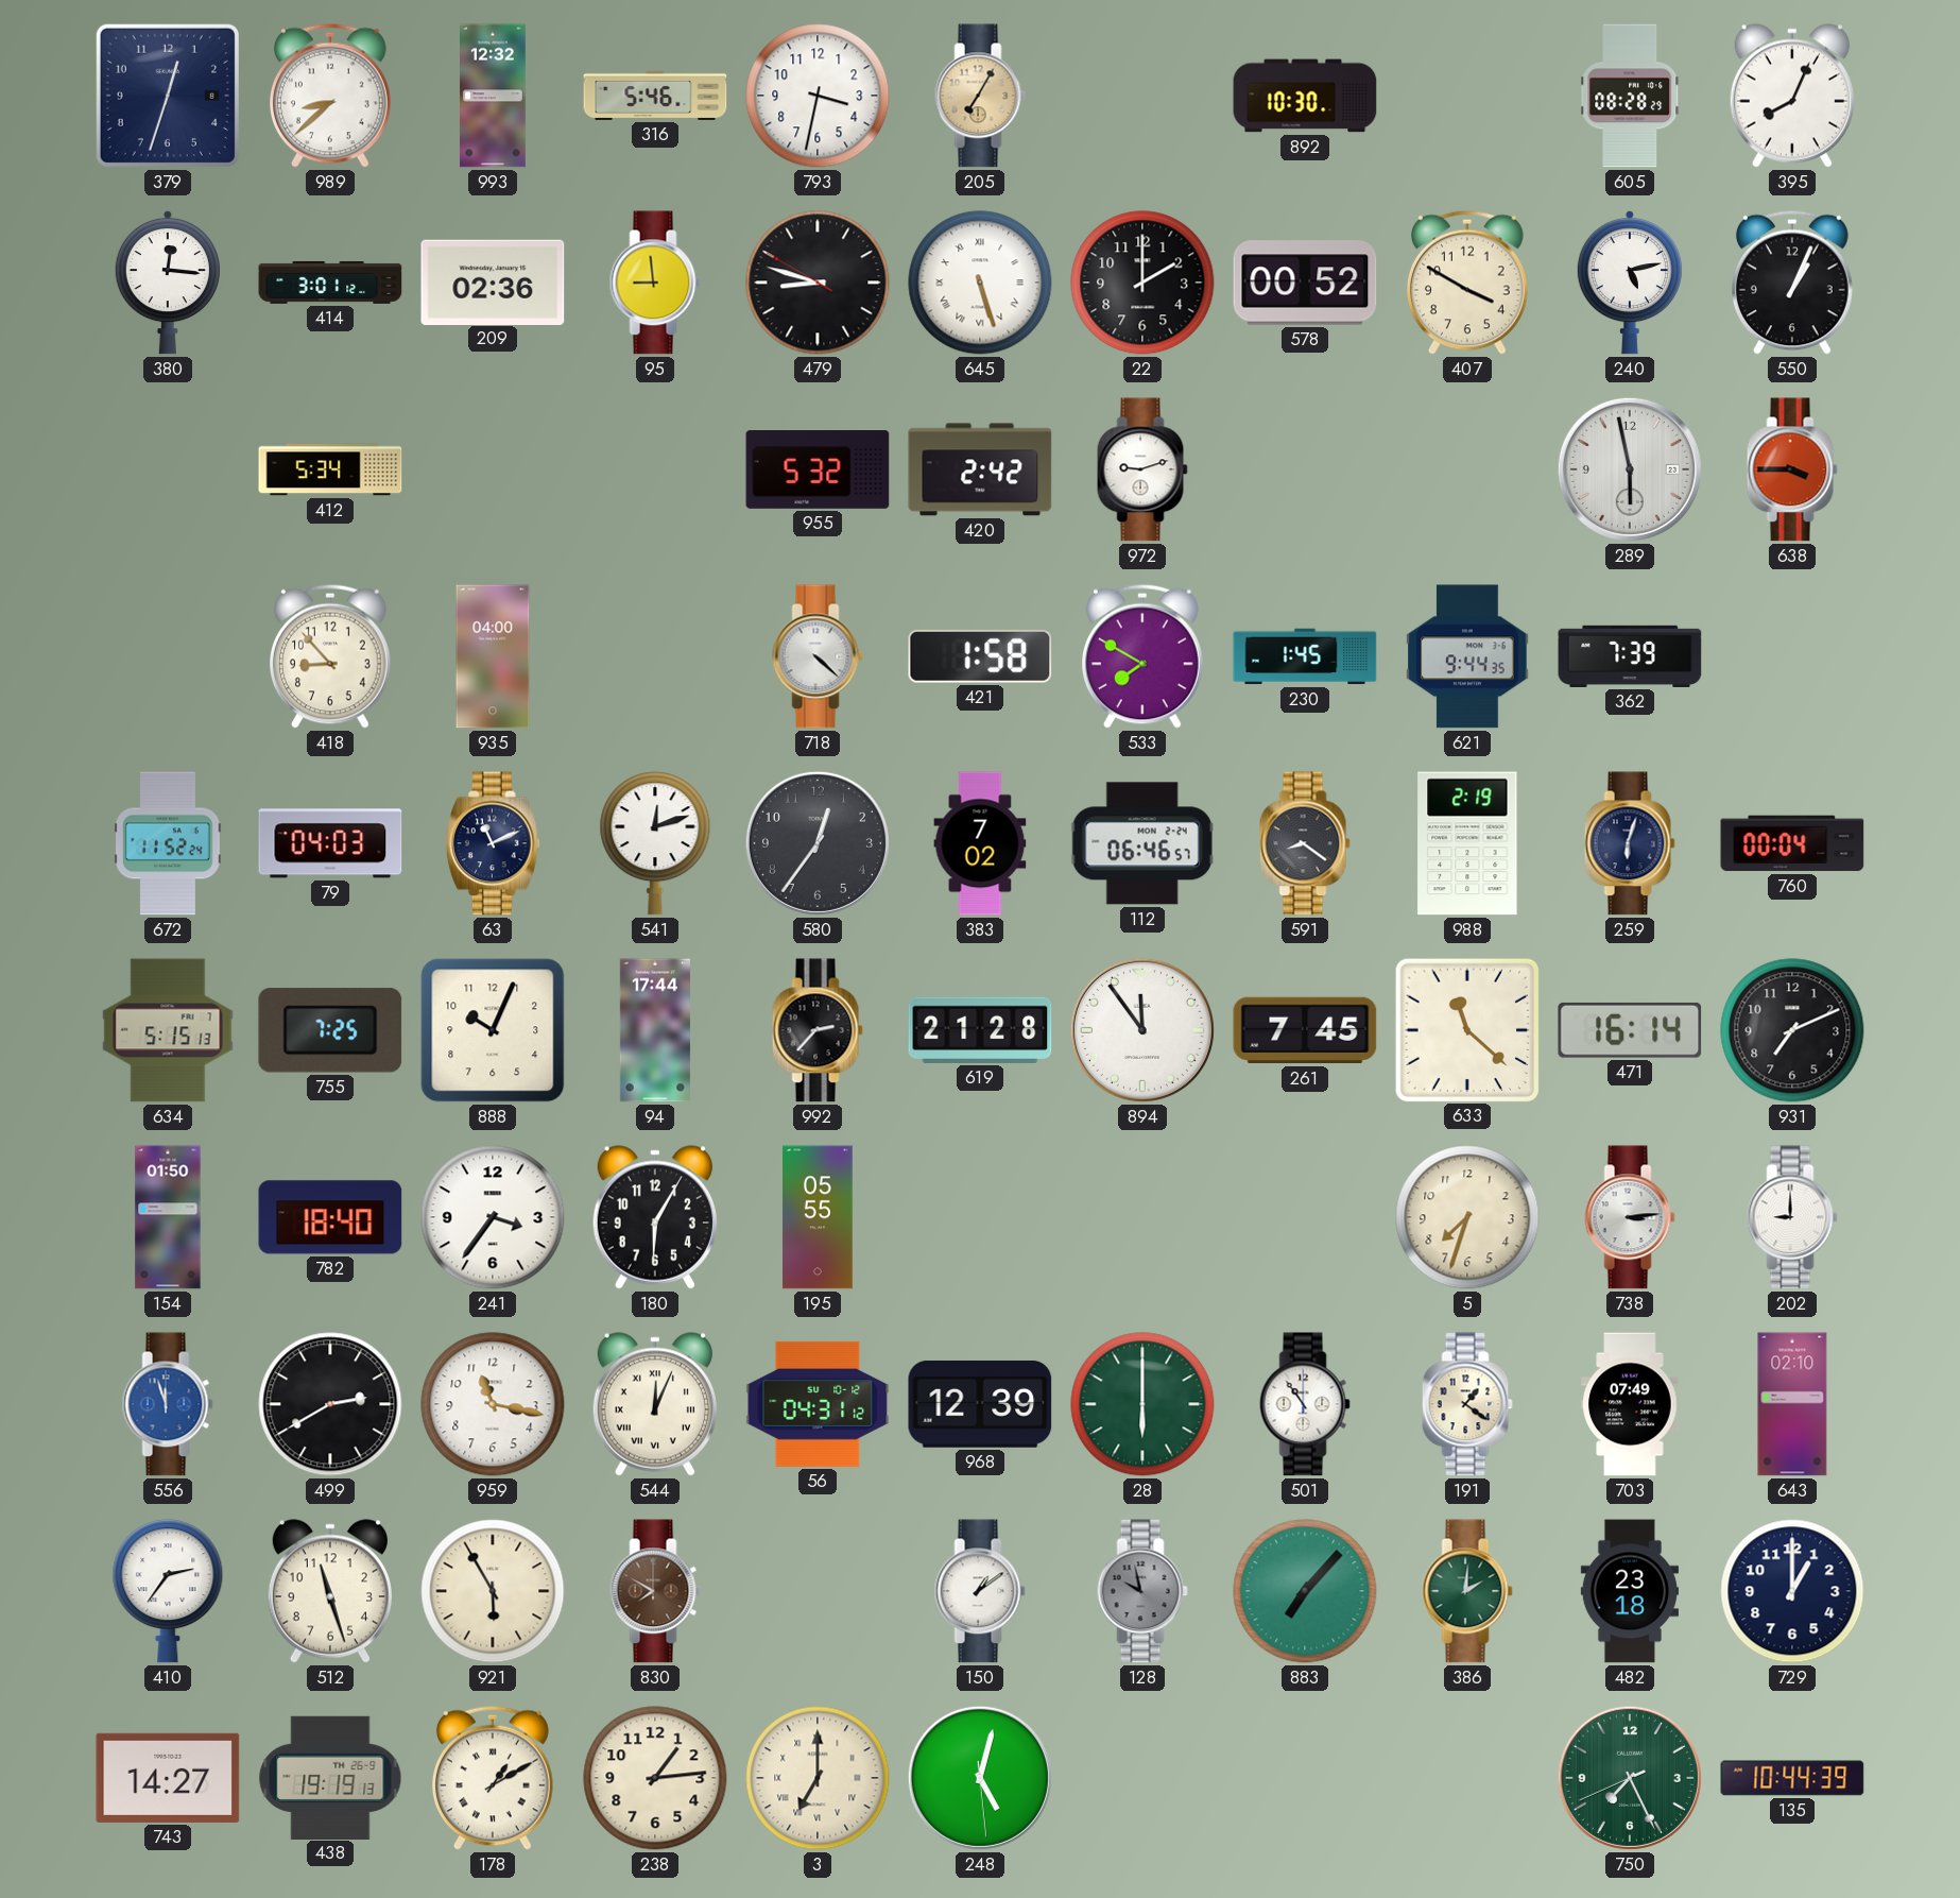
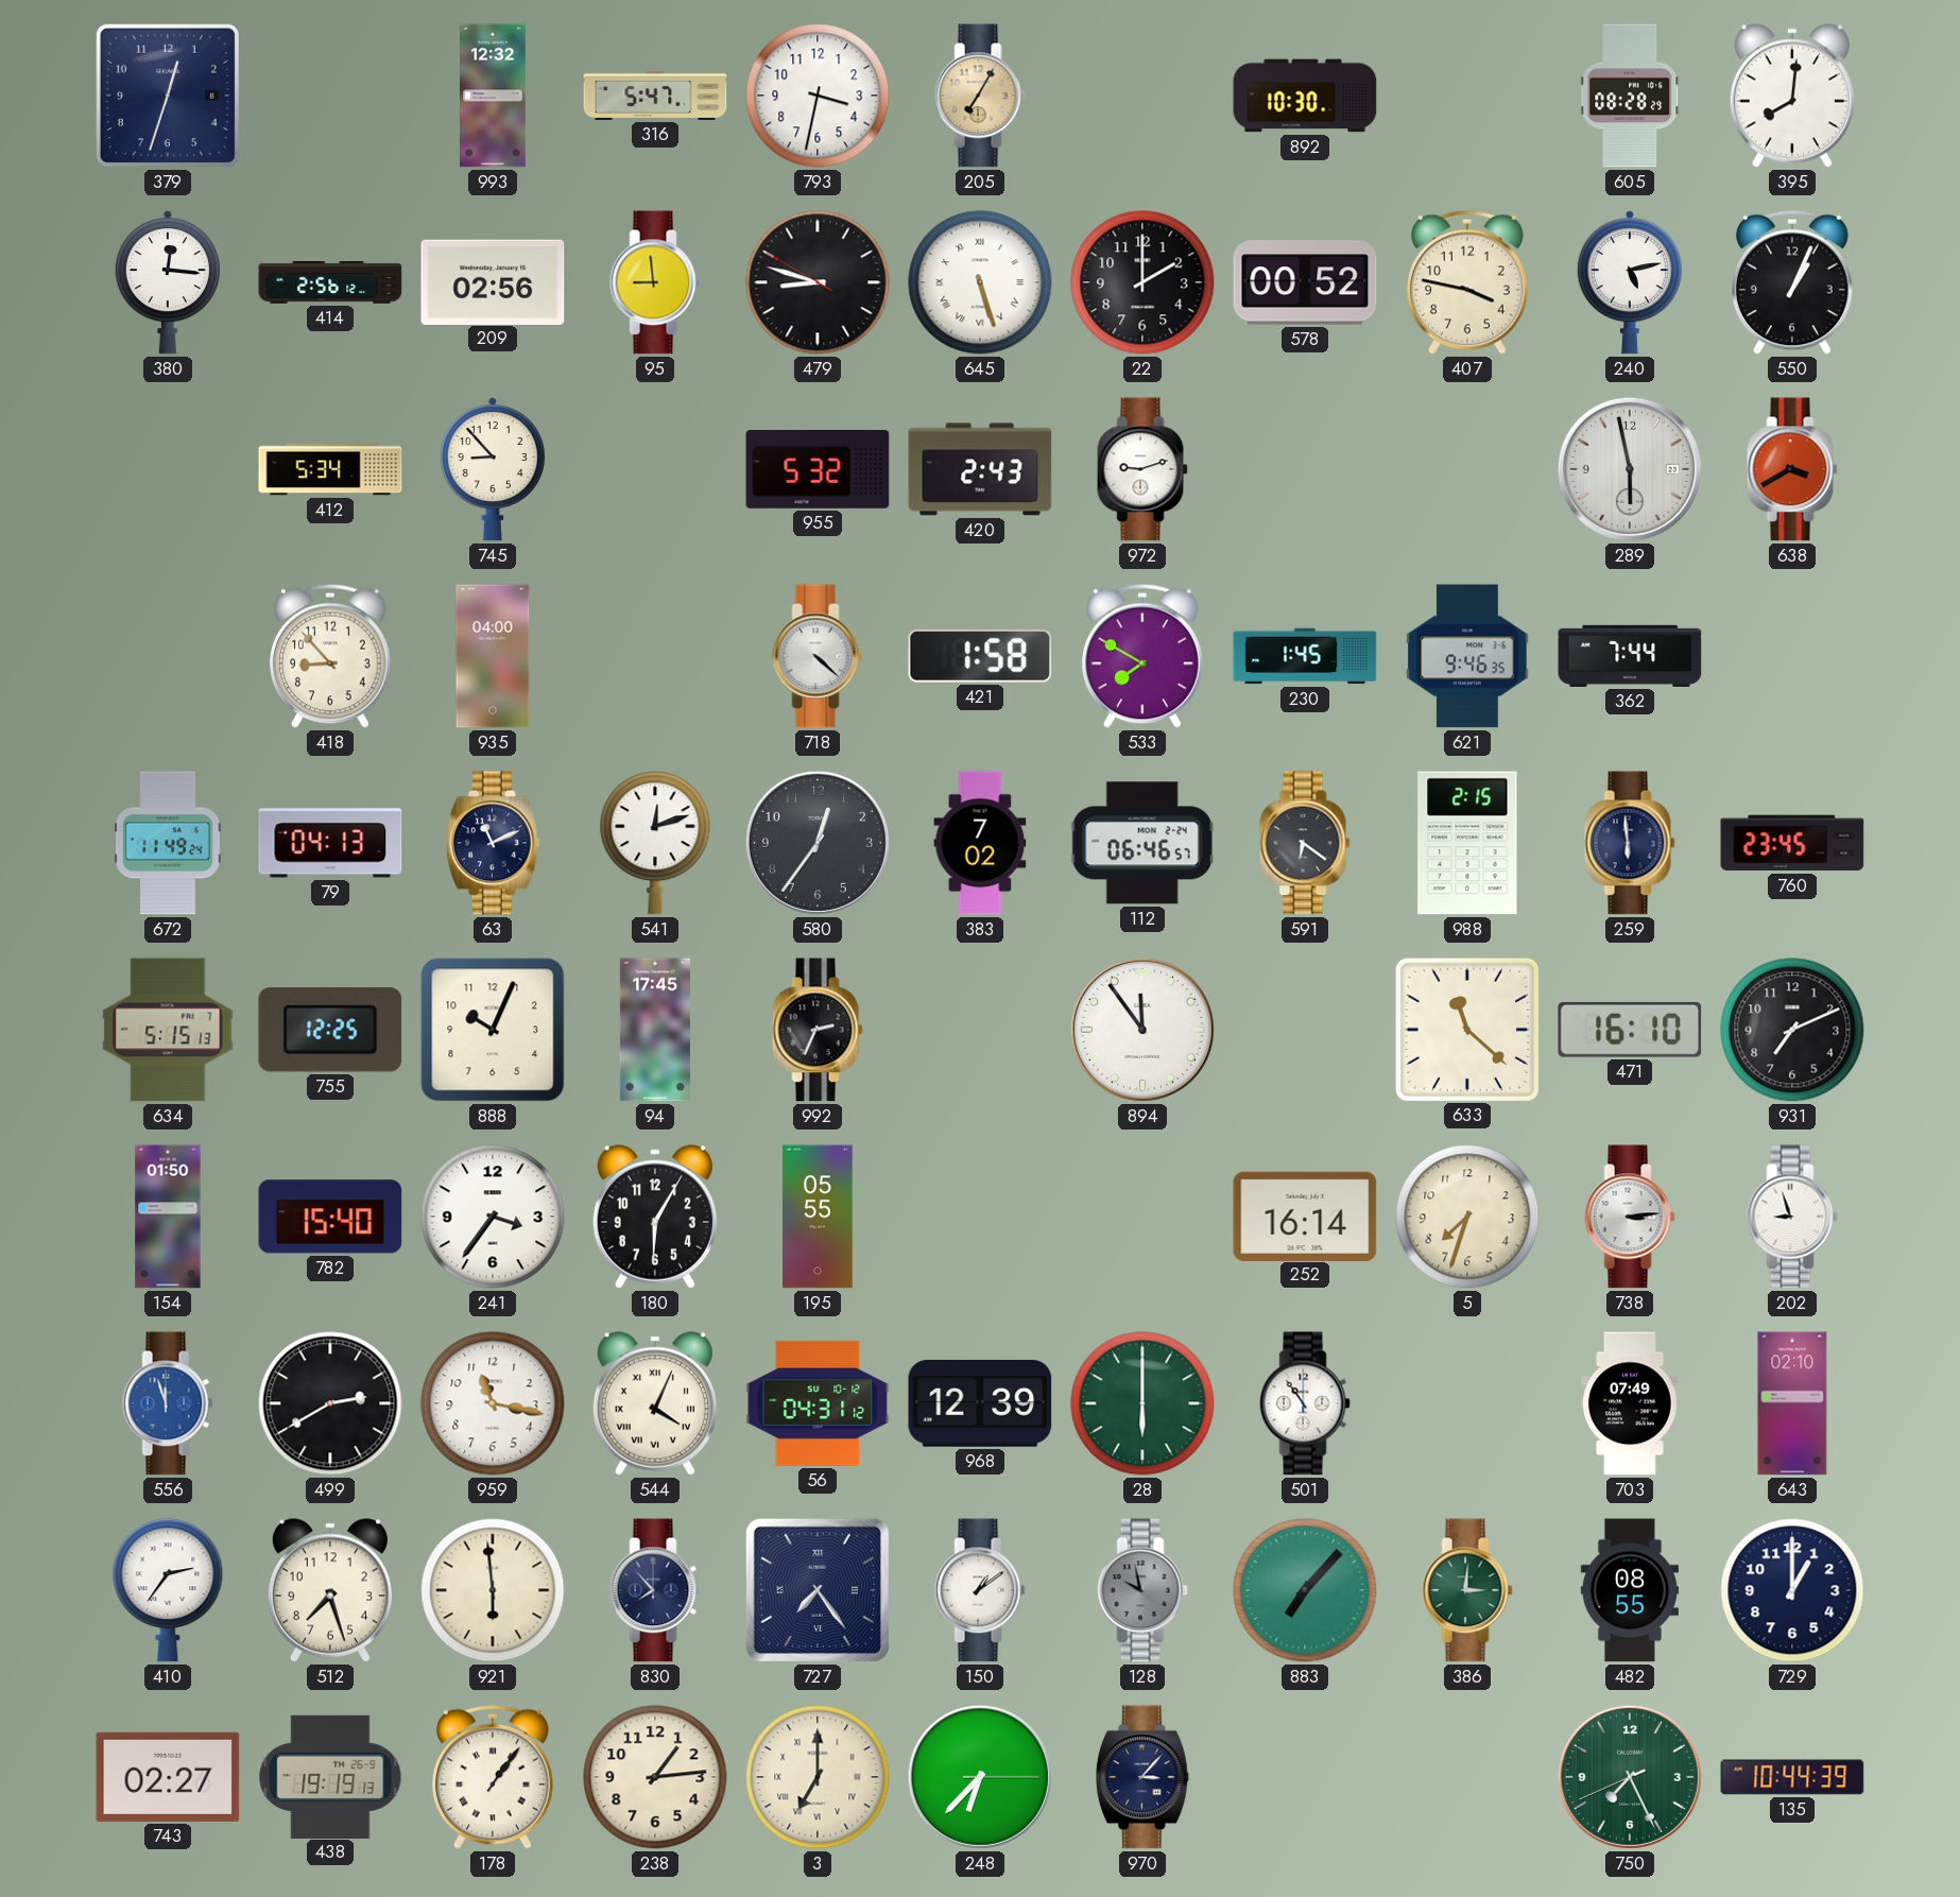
989: 8:38 -> none (331, 96)
316: 5:46 -> 5:47 (655, 96)
395: 8:04 -> 8:01 (1792, 96)
414: 3:01 -> 2:56 (330, 282)
209: 02:36 -> 02:56 (493, 281)
407: 3:50 -> 3:47 (1468, 282)
745: none -> 8:53 (493, 469)
420: 2:42 -> 2:43 (980, 469)
638: 3:45 -> 3:40 (1792, 469)
621: 9:44 -> 9:46 (1467, 656)
362: 7:39 -> 7:44 (1630, 656)
672: 11:52 -> 11:49 (169, 843)
79: 04:03 -> 04:13 (330, 843)
591: 8:21 -> 6:21 (1305, 843)
988: 2:19 -> 2:15 (1467, 843)
259: 6:03 -> 5:59 (1630, 843)
760: 00:04 -> 23:45 (1792, 843)
755: 7:25 -> 12:25 (330, 1030)
94: 17:44 -> 17:45 (655, 1030)
992: 2:37 -> 2:34 (818, 1030)
619: 21:28 -> none (980, 1030)
261: 7:45 -> none (1305, 1030)
471: 16:14 -> 16:10 (1630, 1030)
782: 18:40 -> 15:40 (330, 1217)
252: none -> 16:14 (1305, 1215)
202: 9:00 -> 8:57 (1792, 1217)
544: 12:04 -> 4:04 (655, 1403)
191: 1:21 -> none (1467, 1404)
512: 11:27 -> 7:27 (330, 1590)
921: 5:55 -> 5:59 (493, 1590)
830: 7:50 -> 7:53 (655, 1590)
830 dial: brown -> navy (655, 1590)
727: none -> 7:24 (818, 1590)
386: 2:01 -> 3:01 (1467, 1590)
482: 23:18 -> 08:55 (1630, 1590)
743: 14:27 -> 02:27 (168, 1777)
178: 1:10 -> 1:06 (494, 1777)
248: 5:02 -> 6:37 (980, 1777)
970: none -> 3:07 (1142, 1777)
